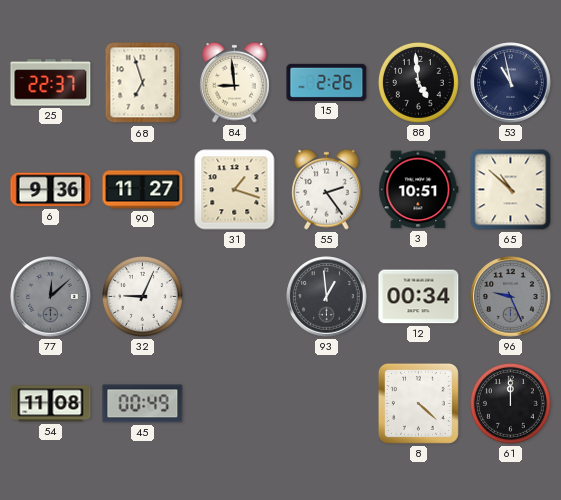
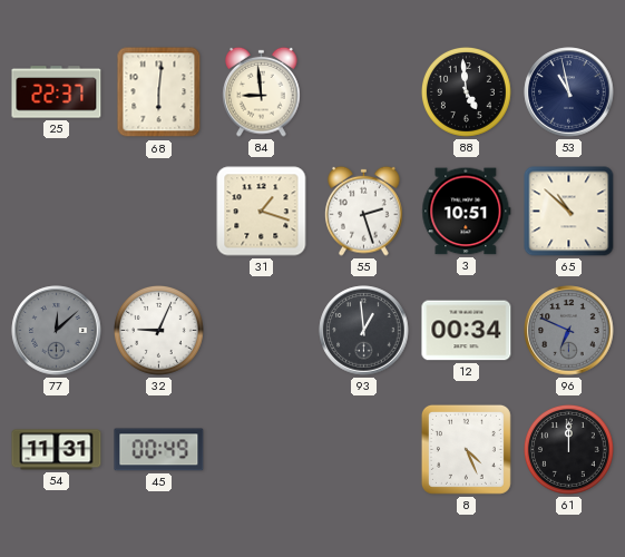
68: 6:57 -> 6:01 (159, 92)
15: 2:26 -> none (327, 82)
6: 9:36 -> none (51, 190)
90: 11:27 -> none (143, 190)
55: 2:24 -> 2:27 (364, 211)
96: 9:26 -> 6:49 (569, 331)
54: 11:08 -> 11:31 (57, 450)
8: 4:22 -> 4:26 (466, 449)
